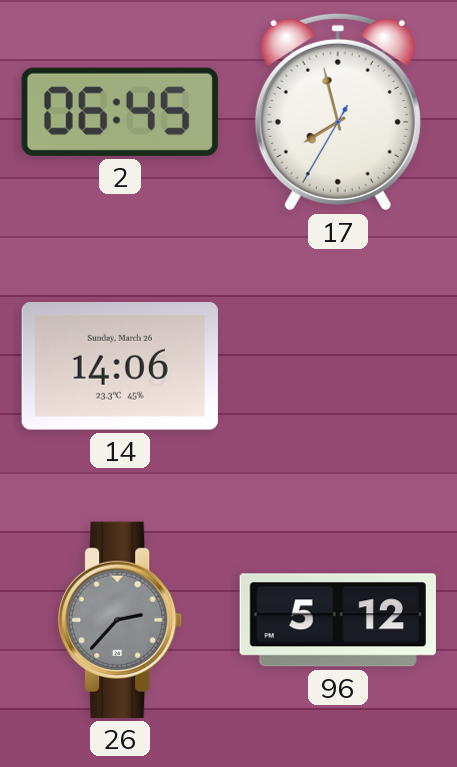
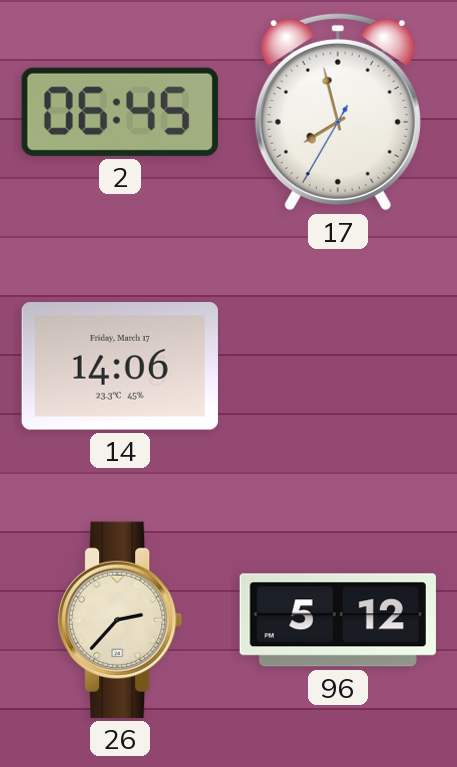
14 date: Sunday, March 26 -> Friday, March 17 (120, 367)
26 dial: grey -> cream (121, 620)
